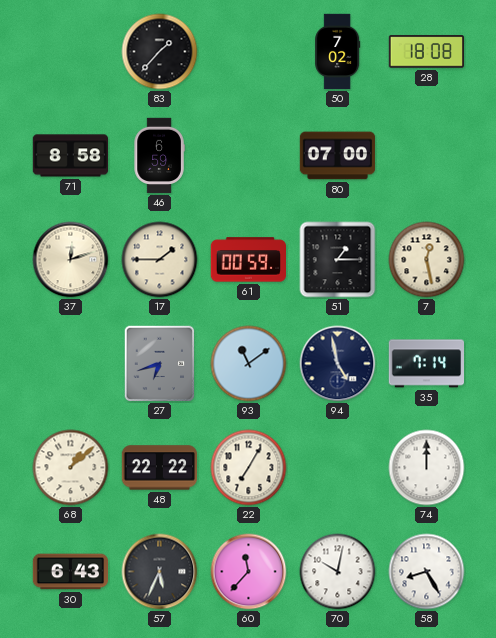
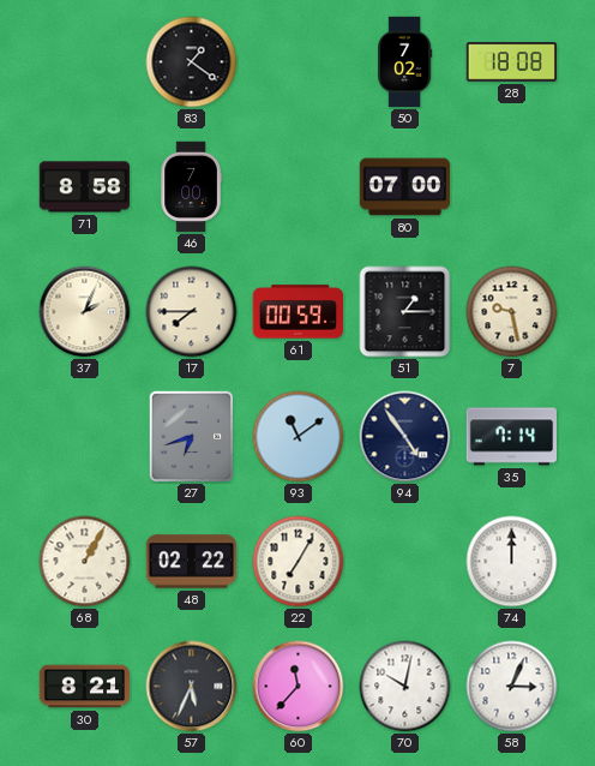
83: 1:37 -> 1:21 (192, 62)
46: 6:59 -> 7:00 (191, 187)
37: 12:12 -> 2:04 (85, 312)
17: 1:45 -> 7:45 (192, 312)
7: 12:28 -> 9:28 (512, 312)
94: 4:58 -> 4:54 (405, 437)
68: 1:08 -> 1:05 (85, 562)
48: 22:22 -> 02:22 (192, 562)
30: 6:43 -> 8:21 (85, 687)
58: 8:25 -> 3:04 (512, 687)
